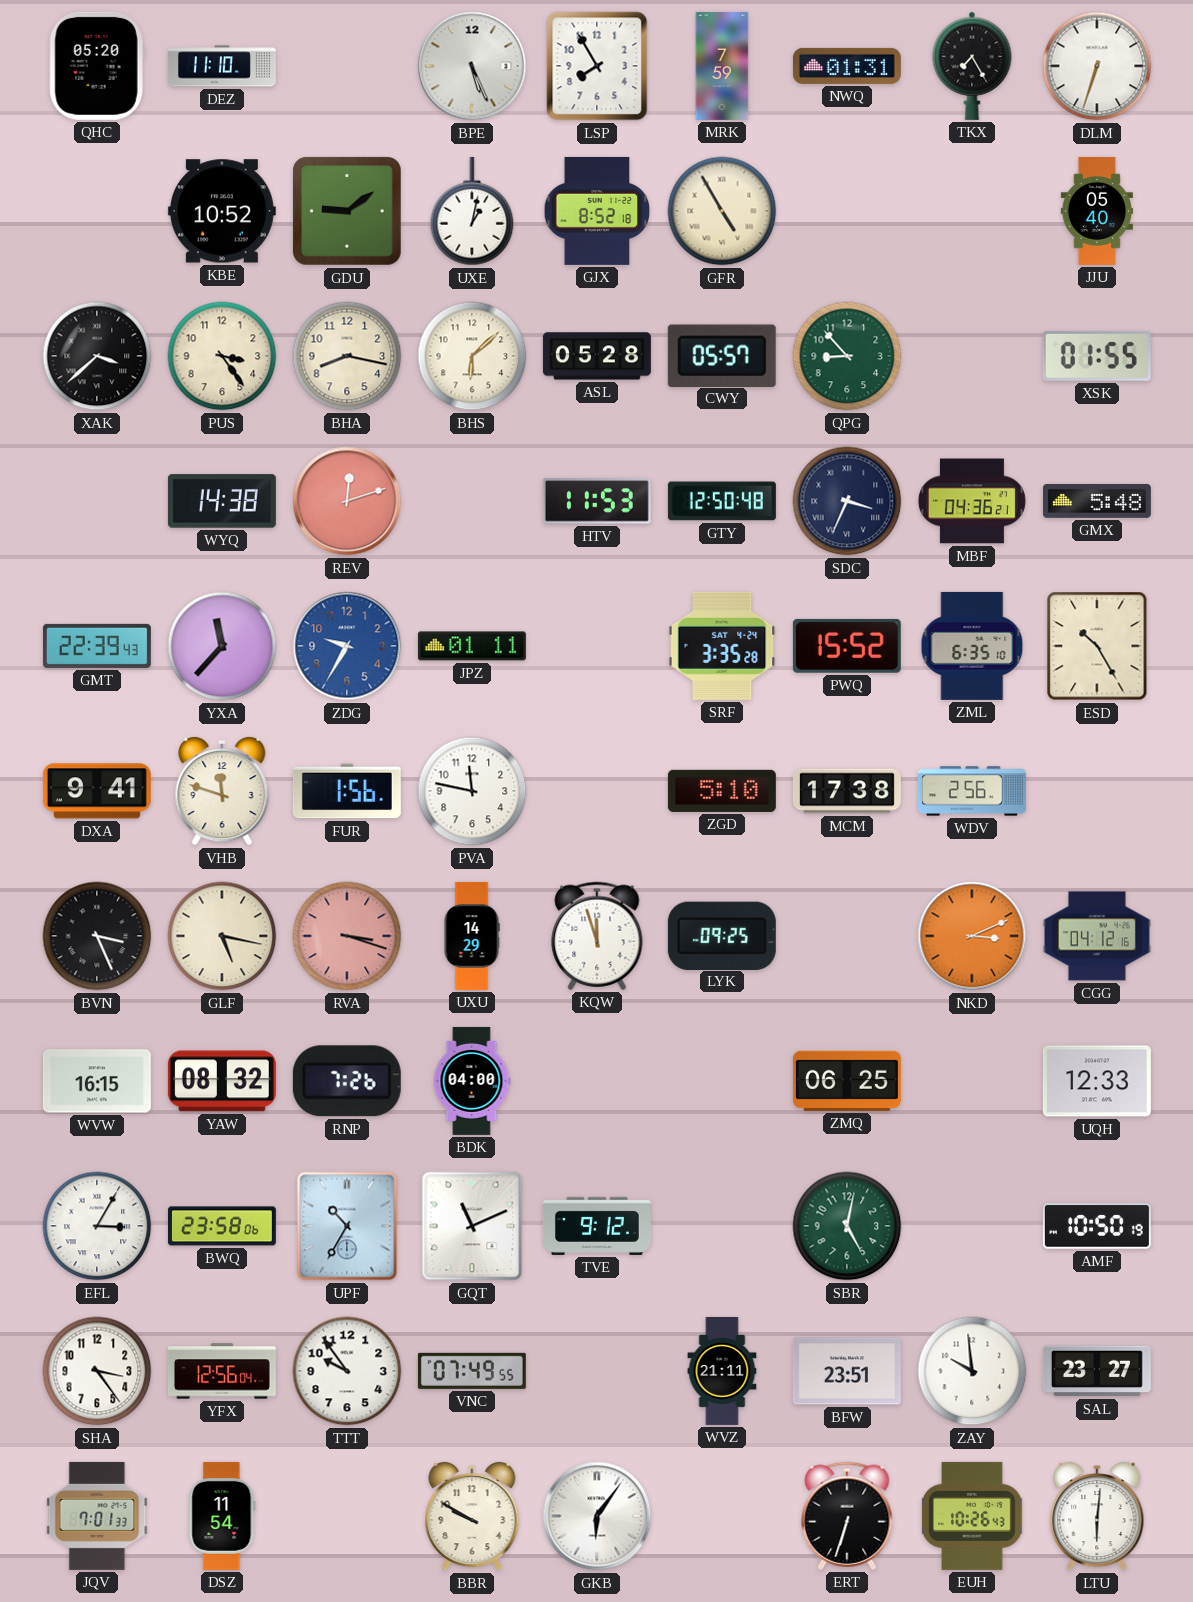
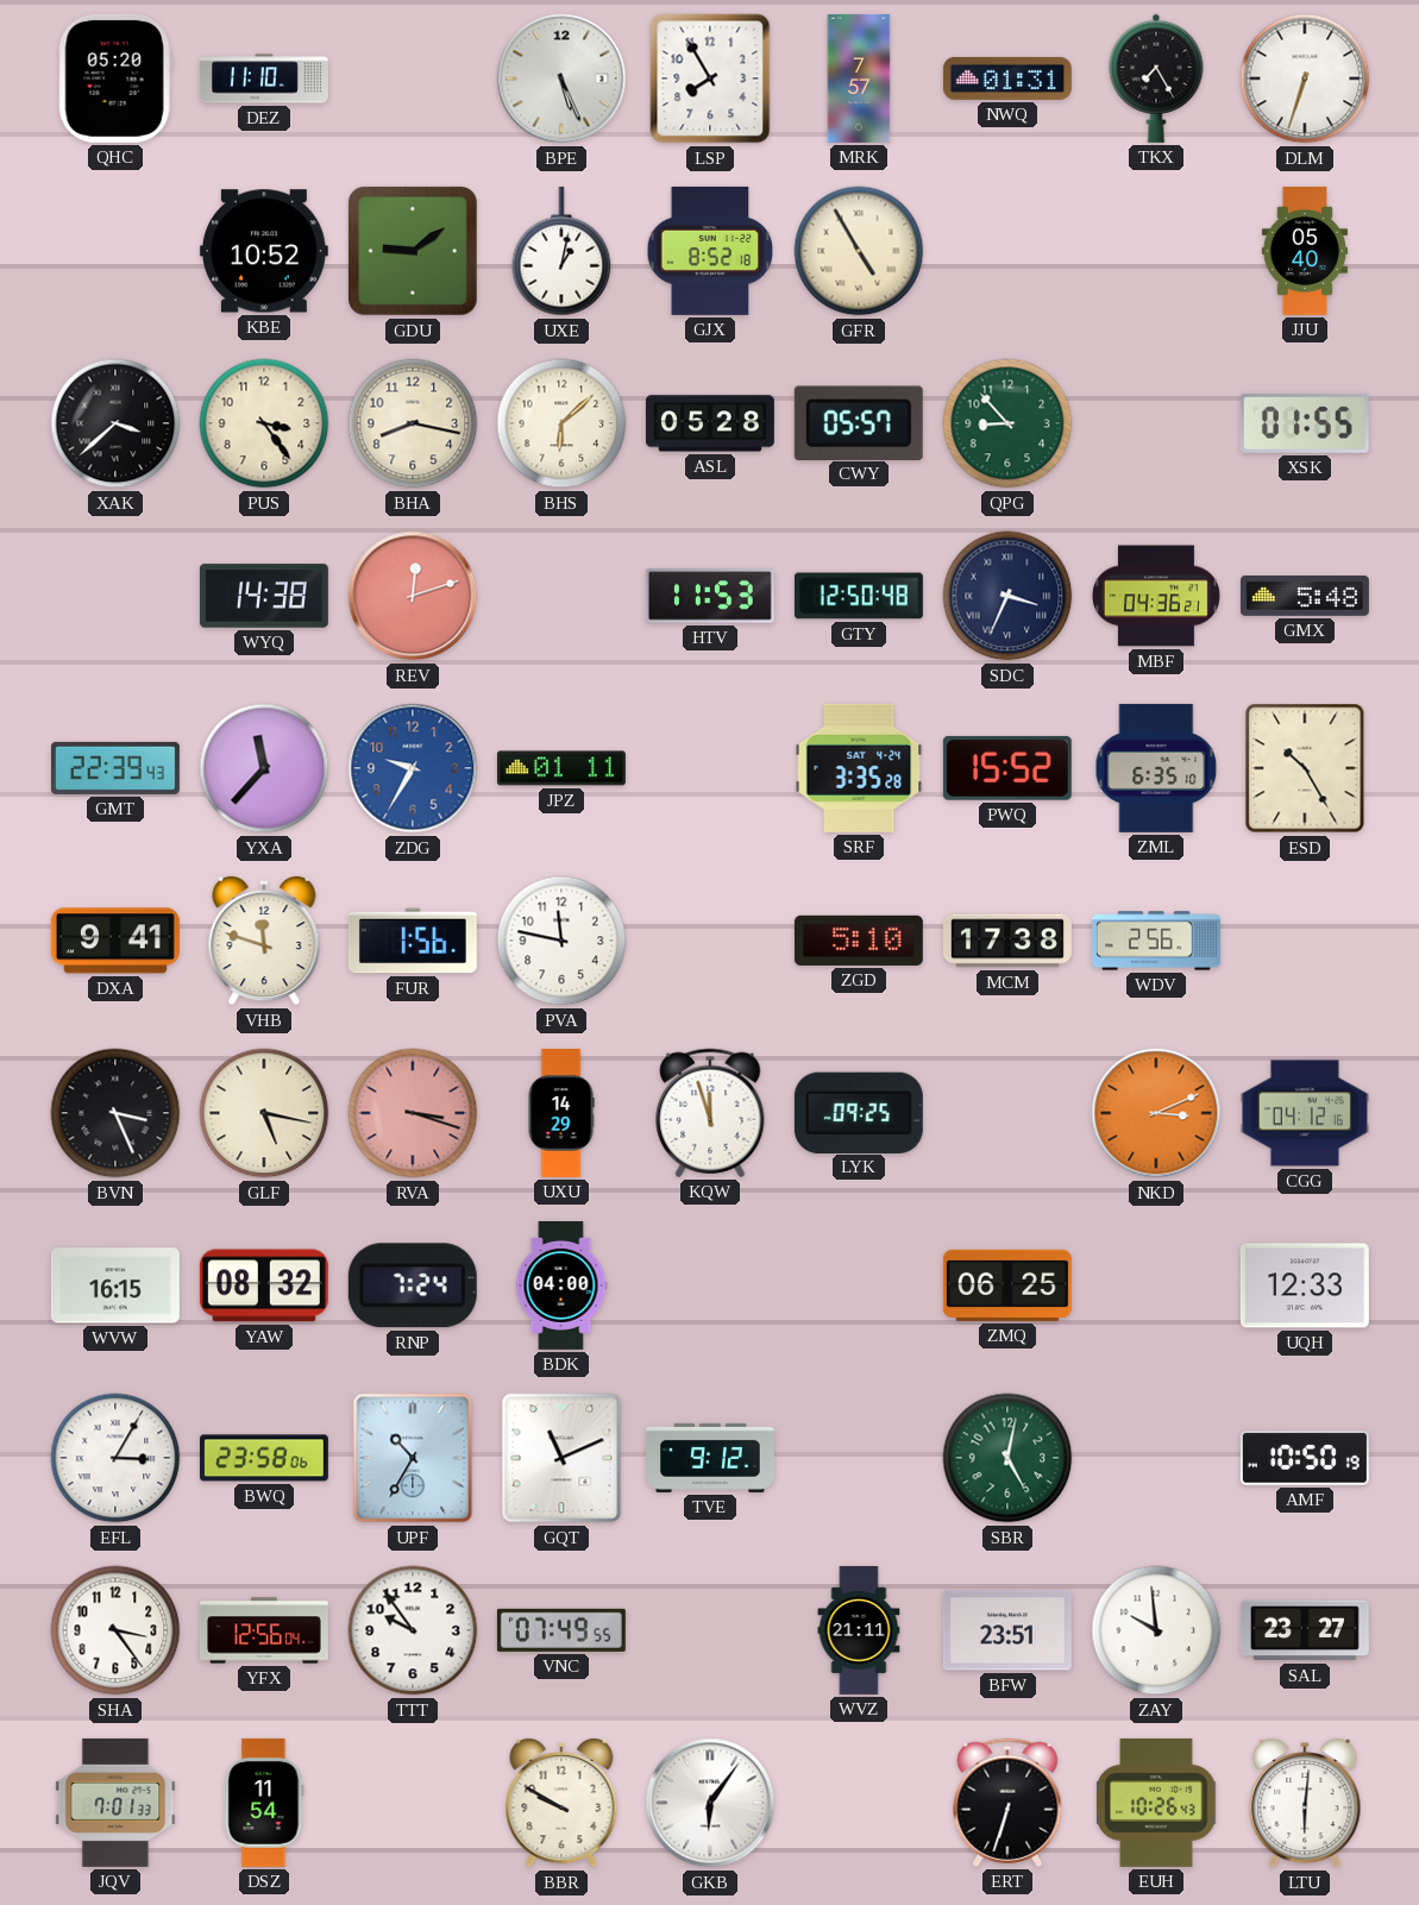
MRK: 7:59 -> 7:57 (859, 78)
RNP: 7:26 -> 7:24 (413, 1285)
